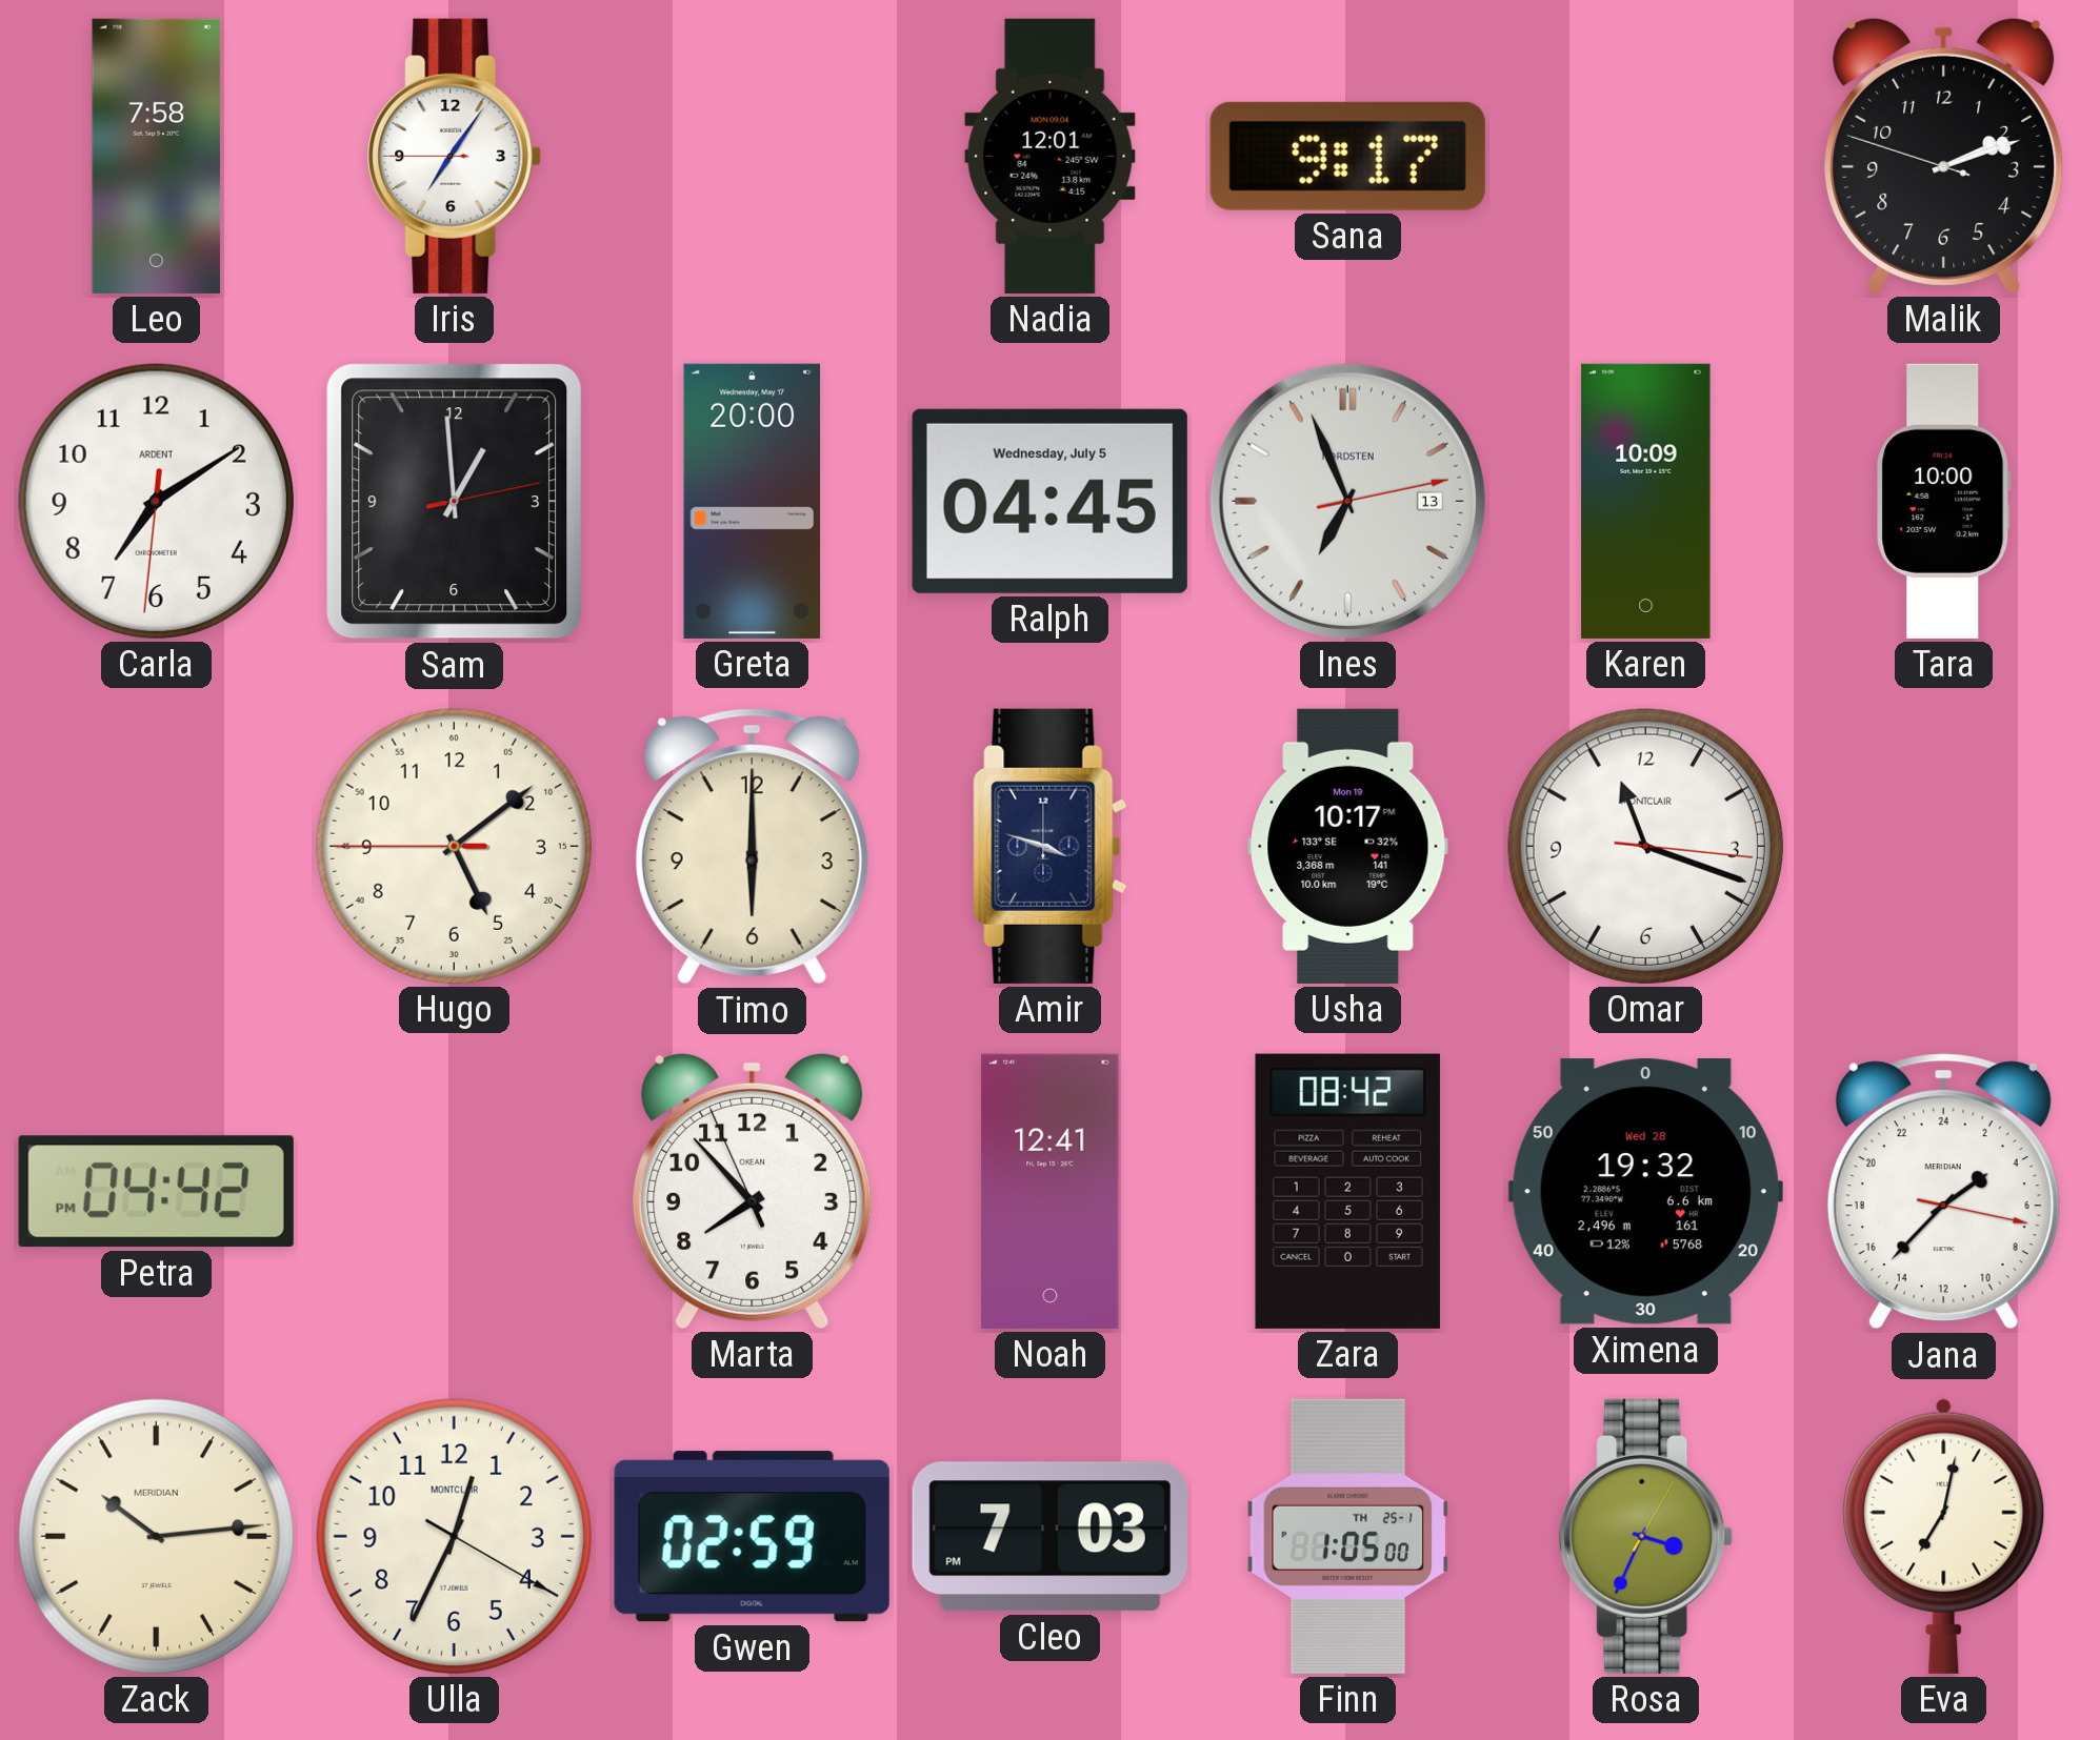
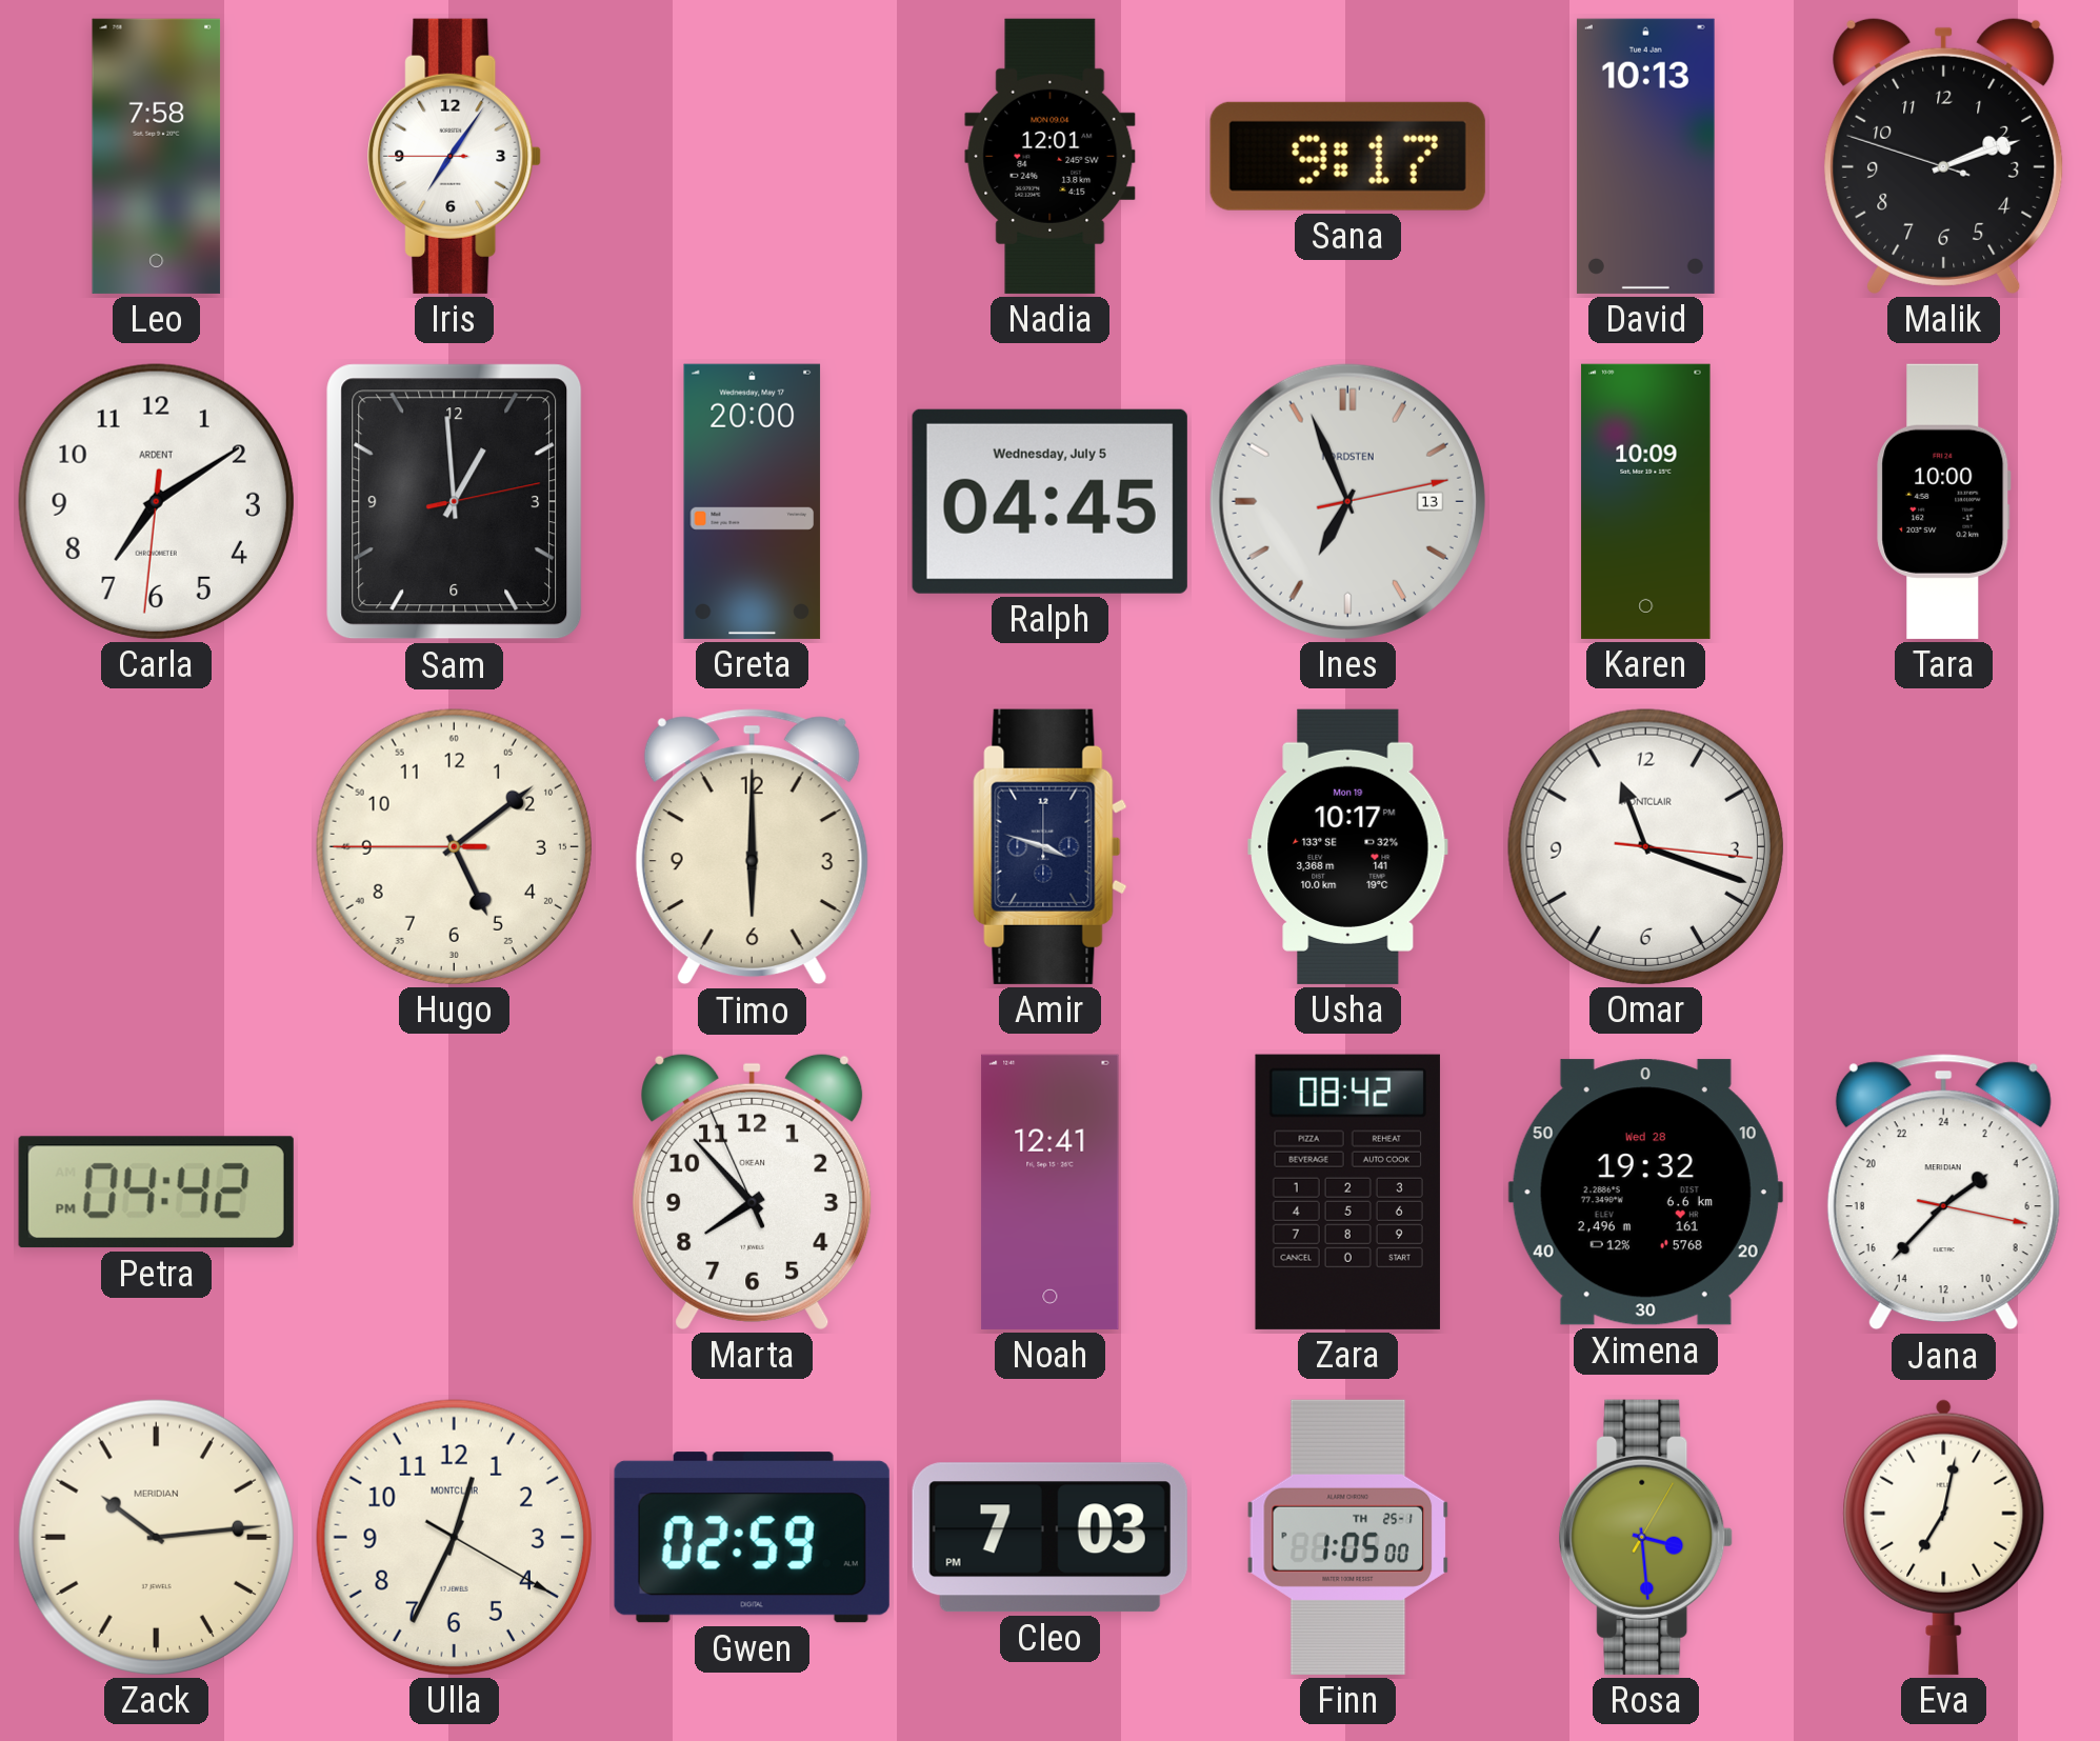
David: none -> 10:13 (1645, 156)
Rosa: 3:34 -> 3:29 (1646, 1537)
